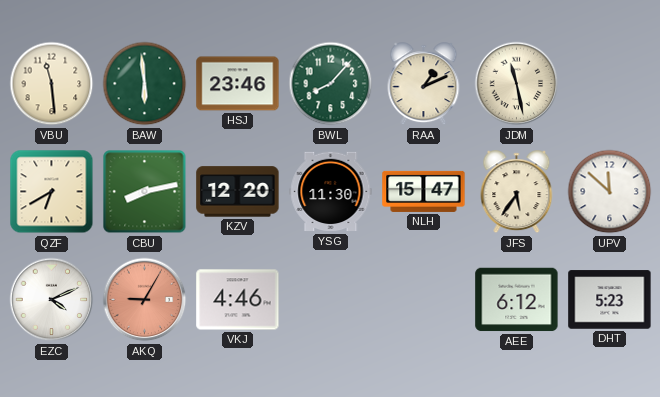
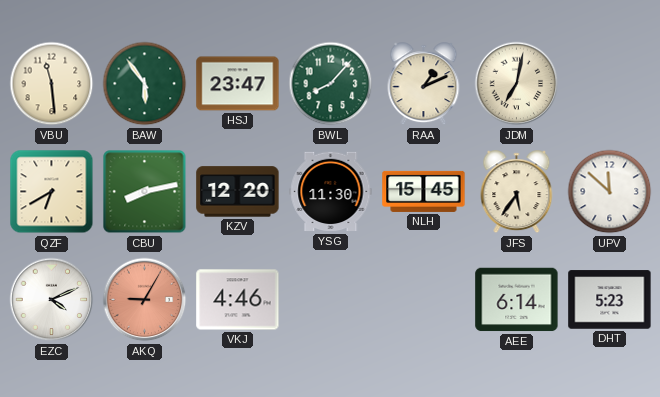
BAW: 5:59 -> 5:54 (145, 84)
HSJ: 23:46 -> 23:47 (238, 84)
JDM: 11:28 -> 7:02 (517, 84)
NLH: 15:47 -> 15:45 (424, 191)
AEE: 6:12 -> 6:14 (517, 300)
